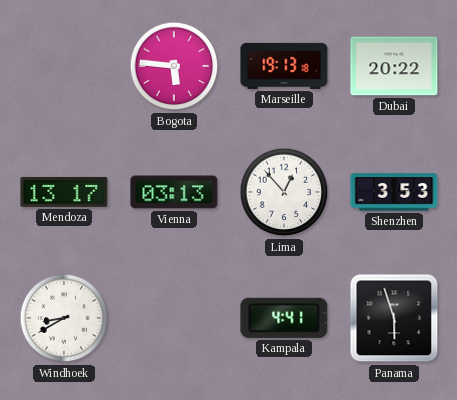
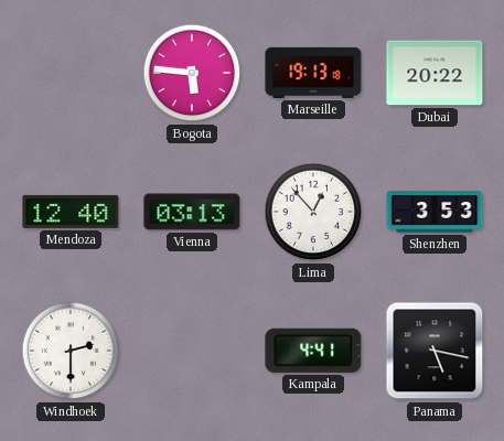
Mendoza: 13:17 -> 12:40 (71, 212)
Windhoek: 8:40 -> 2:30 (71, 351)
Panama: 5:57 -> 5:17 (435, 351)
